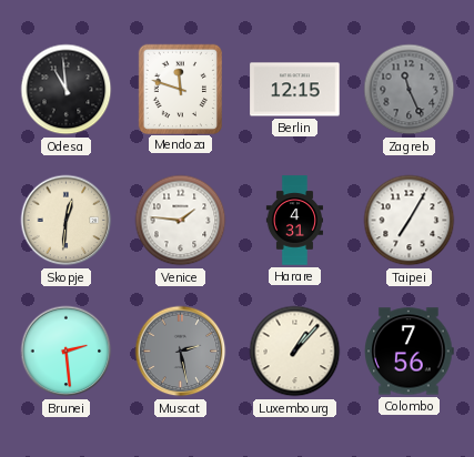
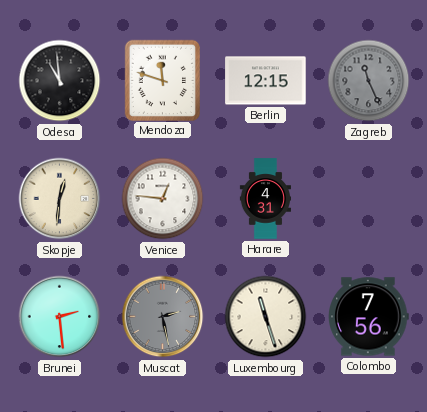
Venice: 1:46 -> 12:46 (163, 199)
Taipei: 7:05 -> none (410, 221)
Luxembourg: 1:07 -> 11:27 (266, 317)
